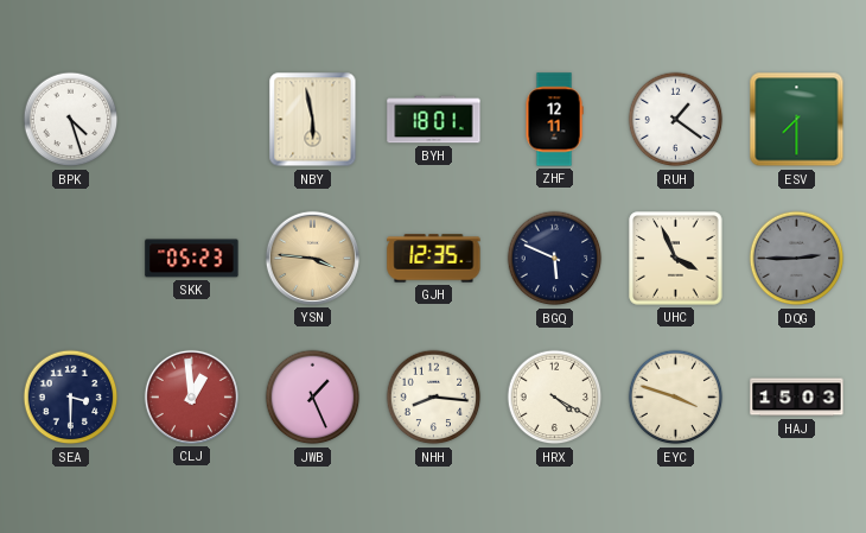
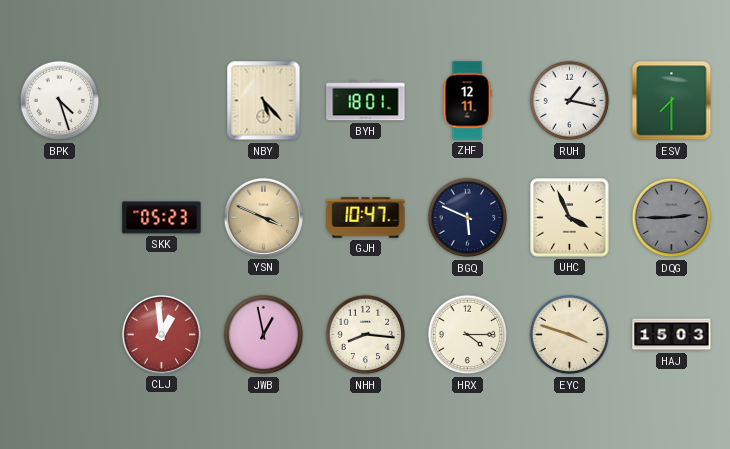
NBY: 5:58 -> 5:23 (264, 101)
RUH: 1:21 -> 1:17 (570, 101)
YSN: 3:46 -> 3:49 (263, 217)
GJH: 12:35 -> 10:47 (366, 218)
SEA: 3:30 -> none (71, 398)
JWB: 1:26 -> 12:58 (264, 335)
HRX: 4:20 -> 4:15 (468, 335)
